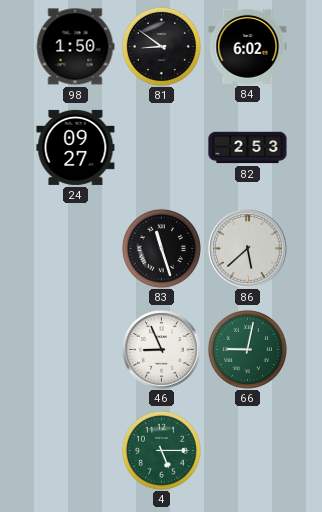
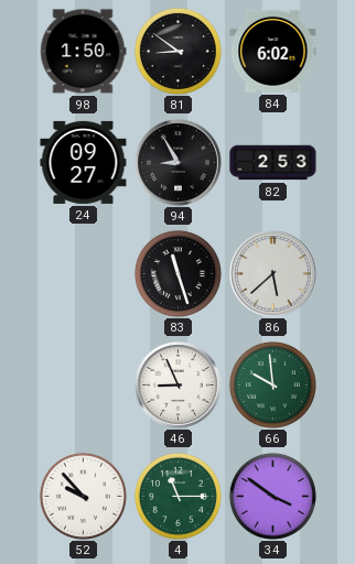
94: none -> 8:55 (179, 163)
66: 9:02 -> 9:59 (272, 384)
52: none -> 9:53 (83, 496)
4: 5:15 -> 11:15 (177, 496)
34: none -> 3:51 (272, 496)
